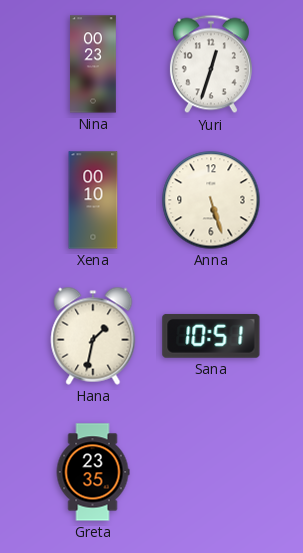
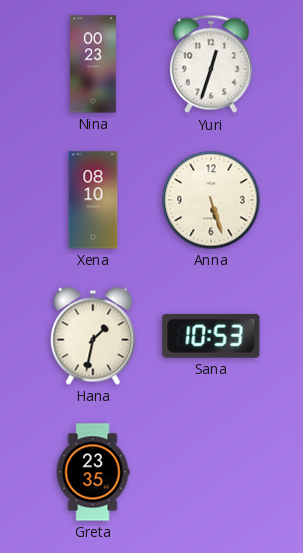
Xena: 00:10 -> 08:10 (93, 200)
Sana: 10:51 -> 10:53 (211, 336)
